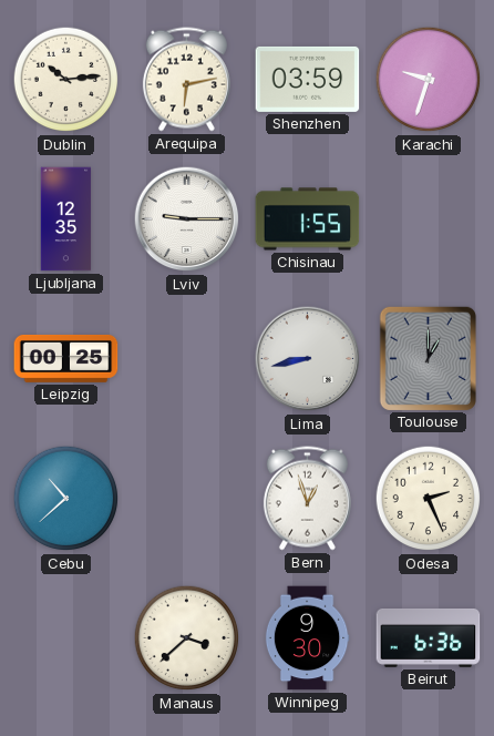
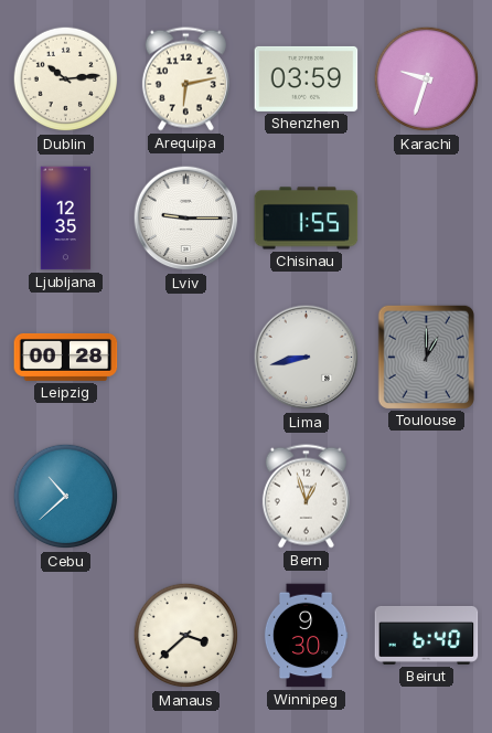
Leipzig: 00:25 -> 00:28 (66, 357)
Odesa: 2:26 -> none (429, 499)
Beirut: 6:36 -> 6:40 (427, 635)
